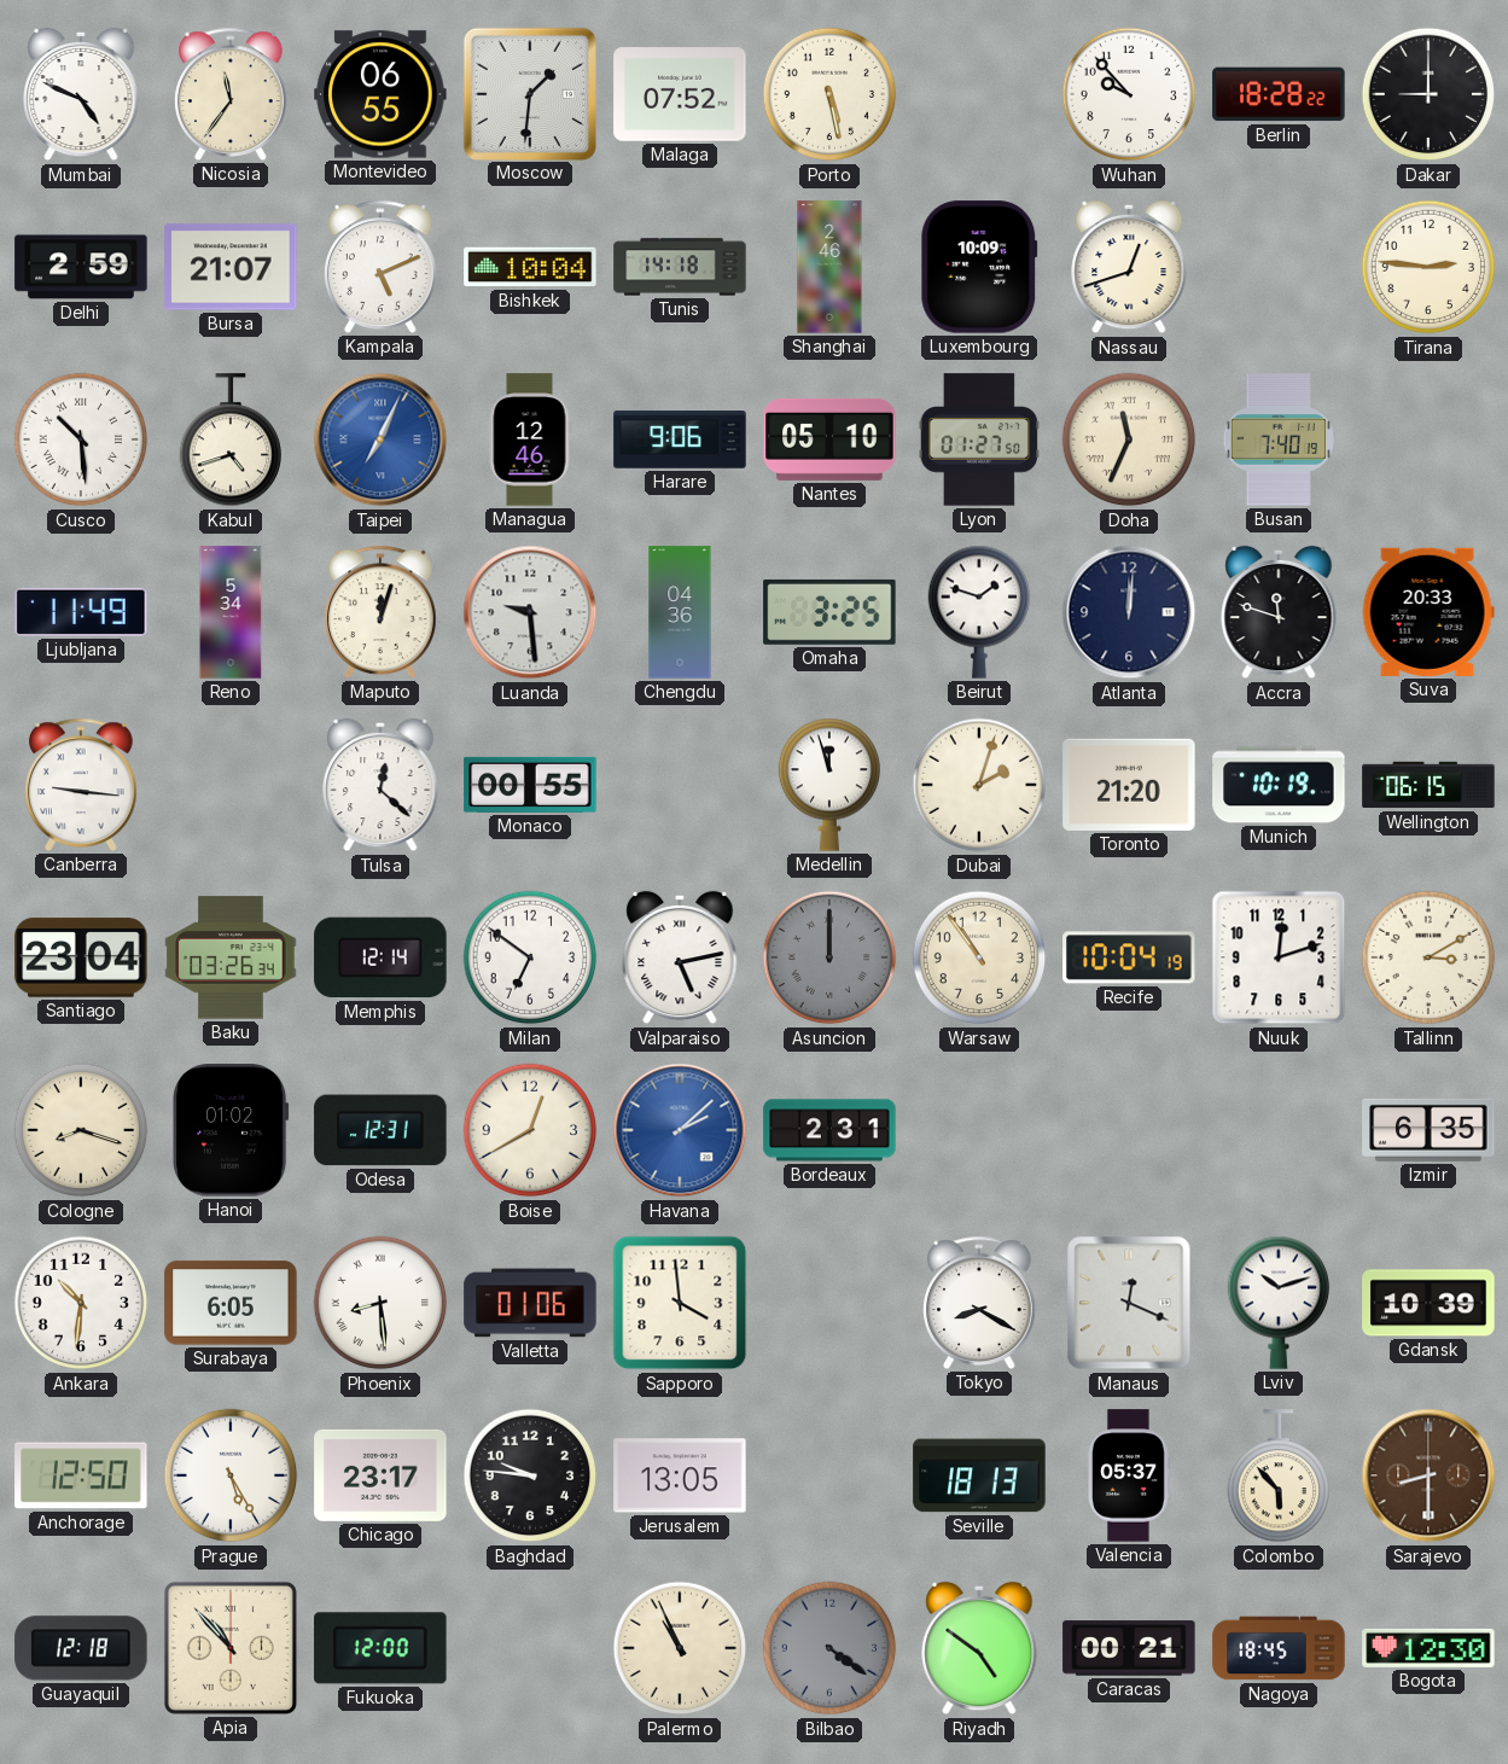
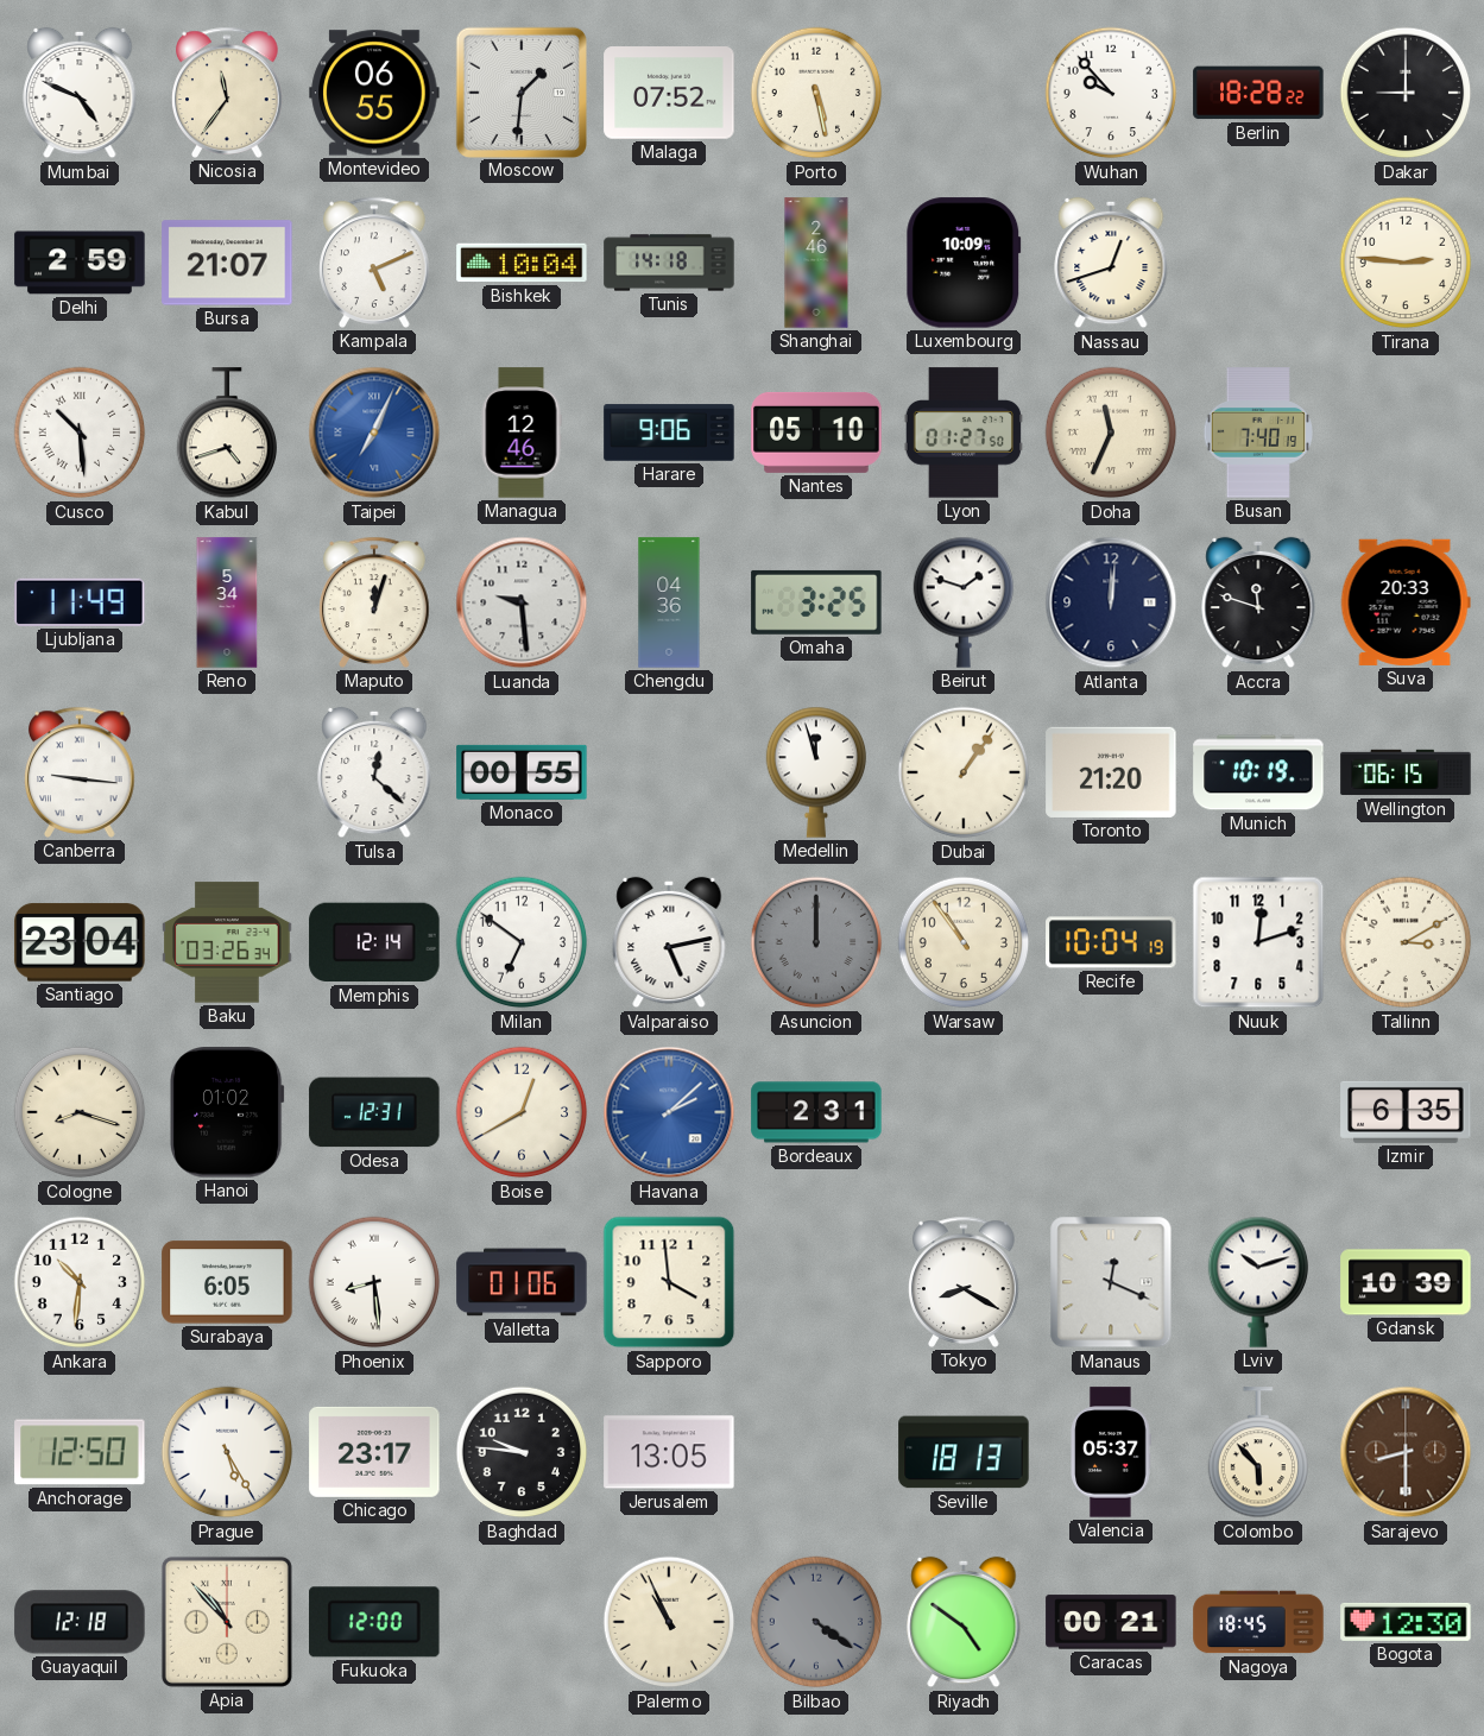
Dubai: 2:03 -> 1:06 (964, 772)
